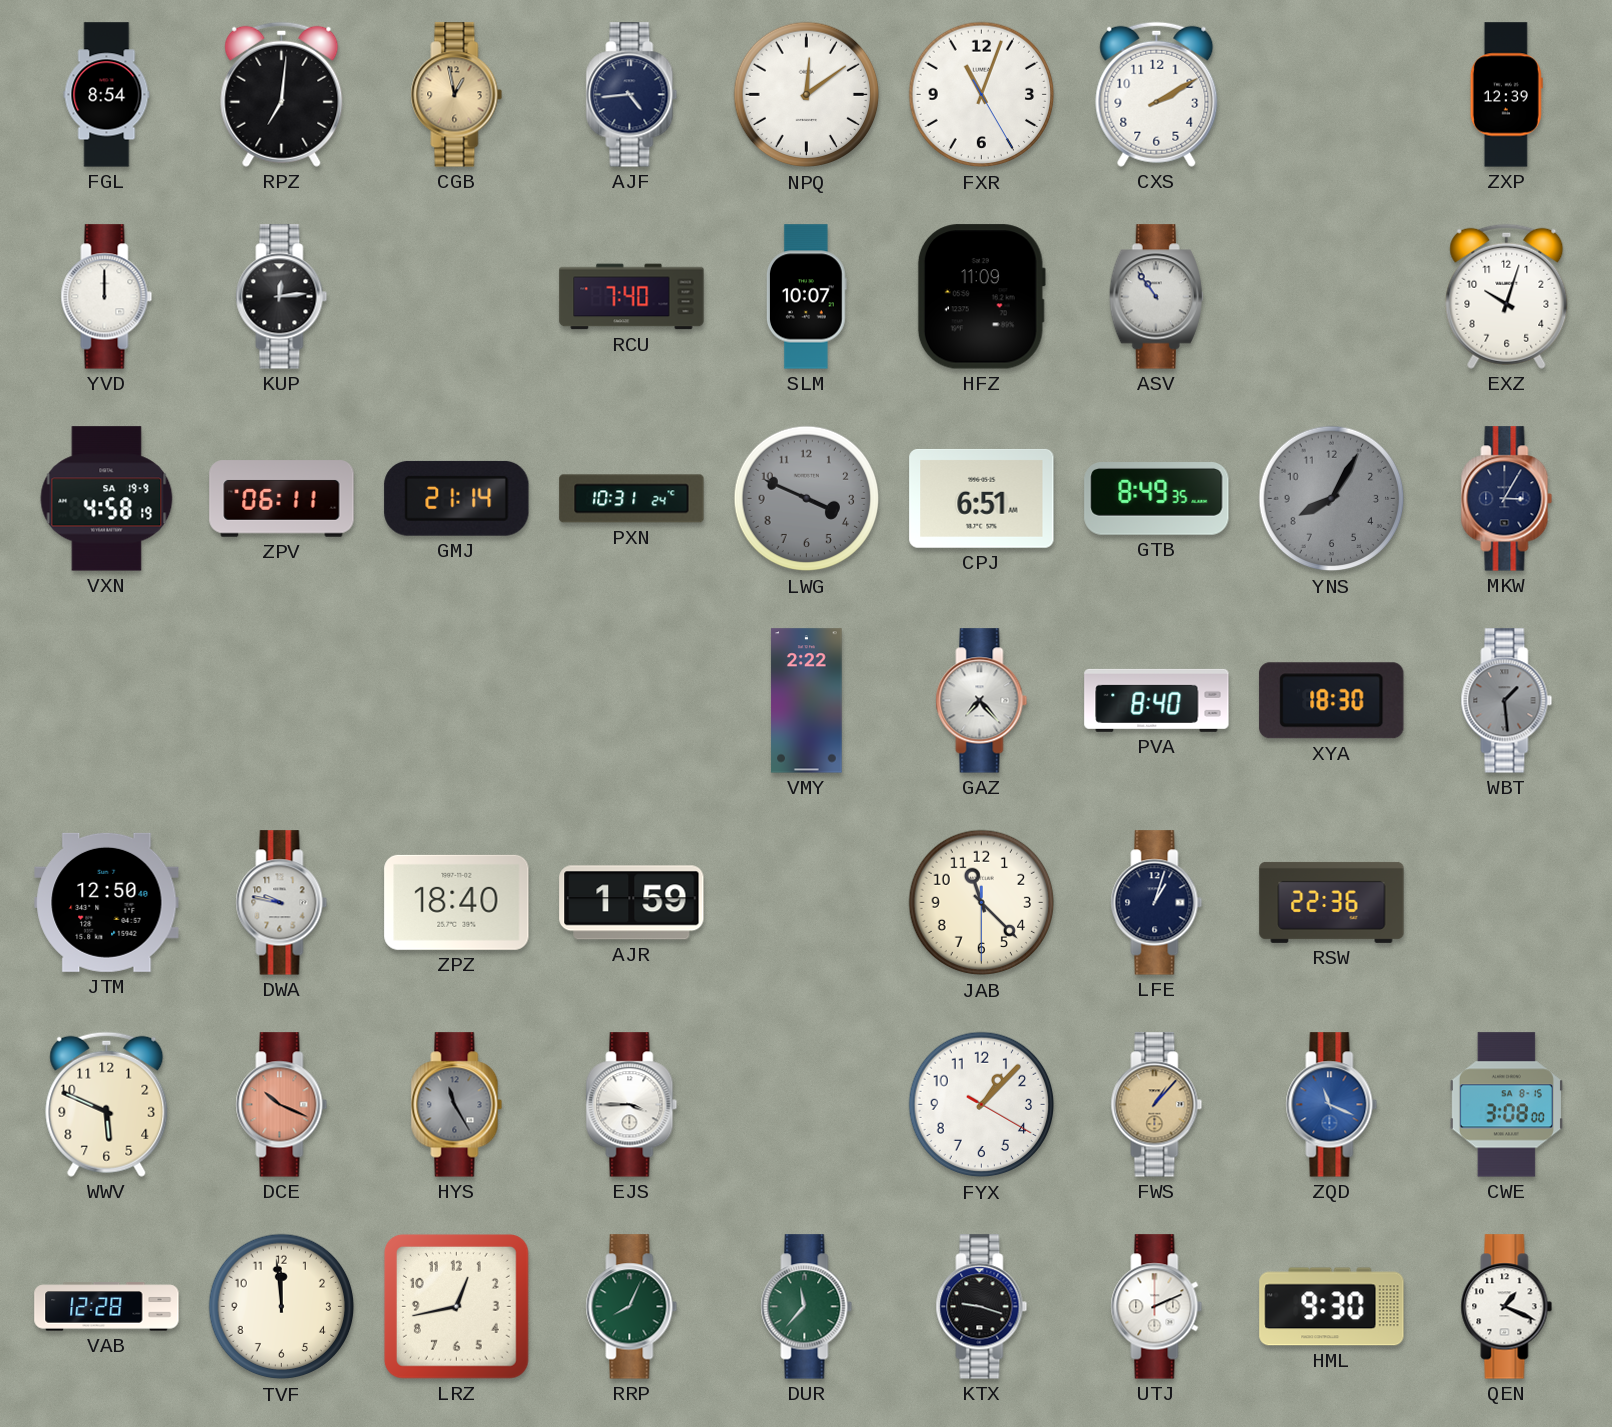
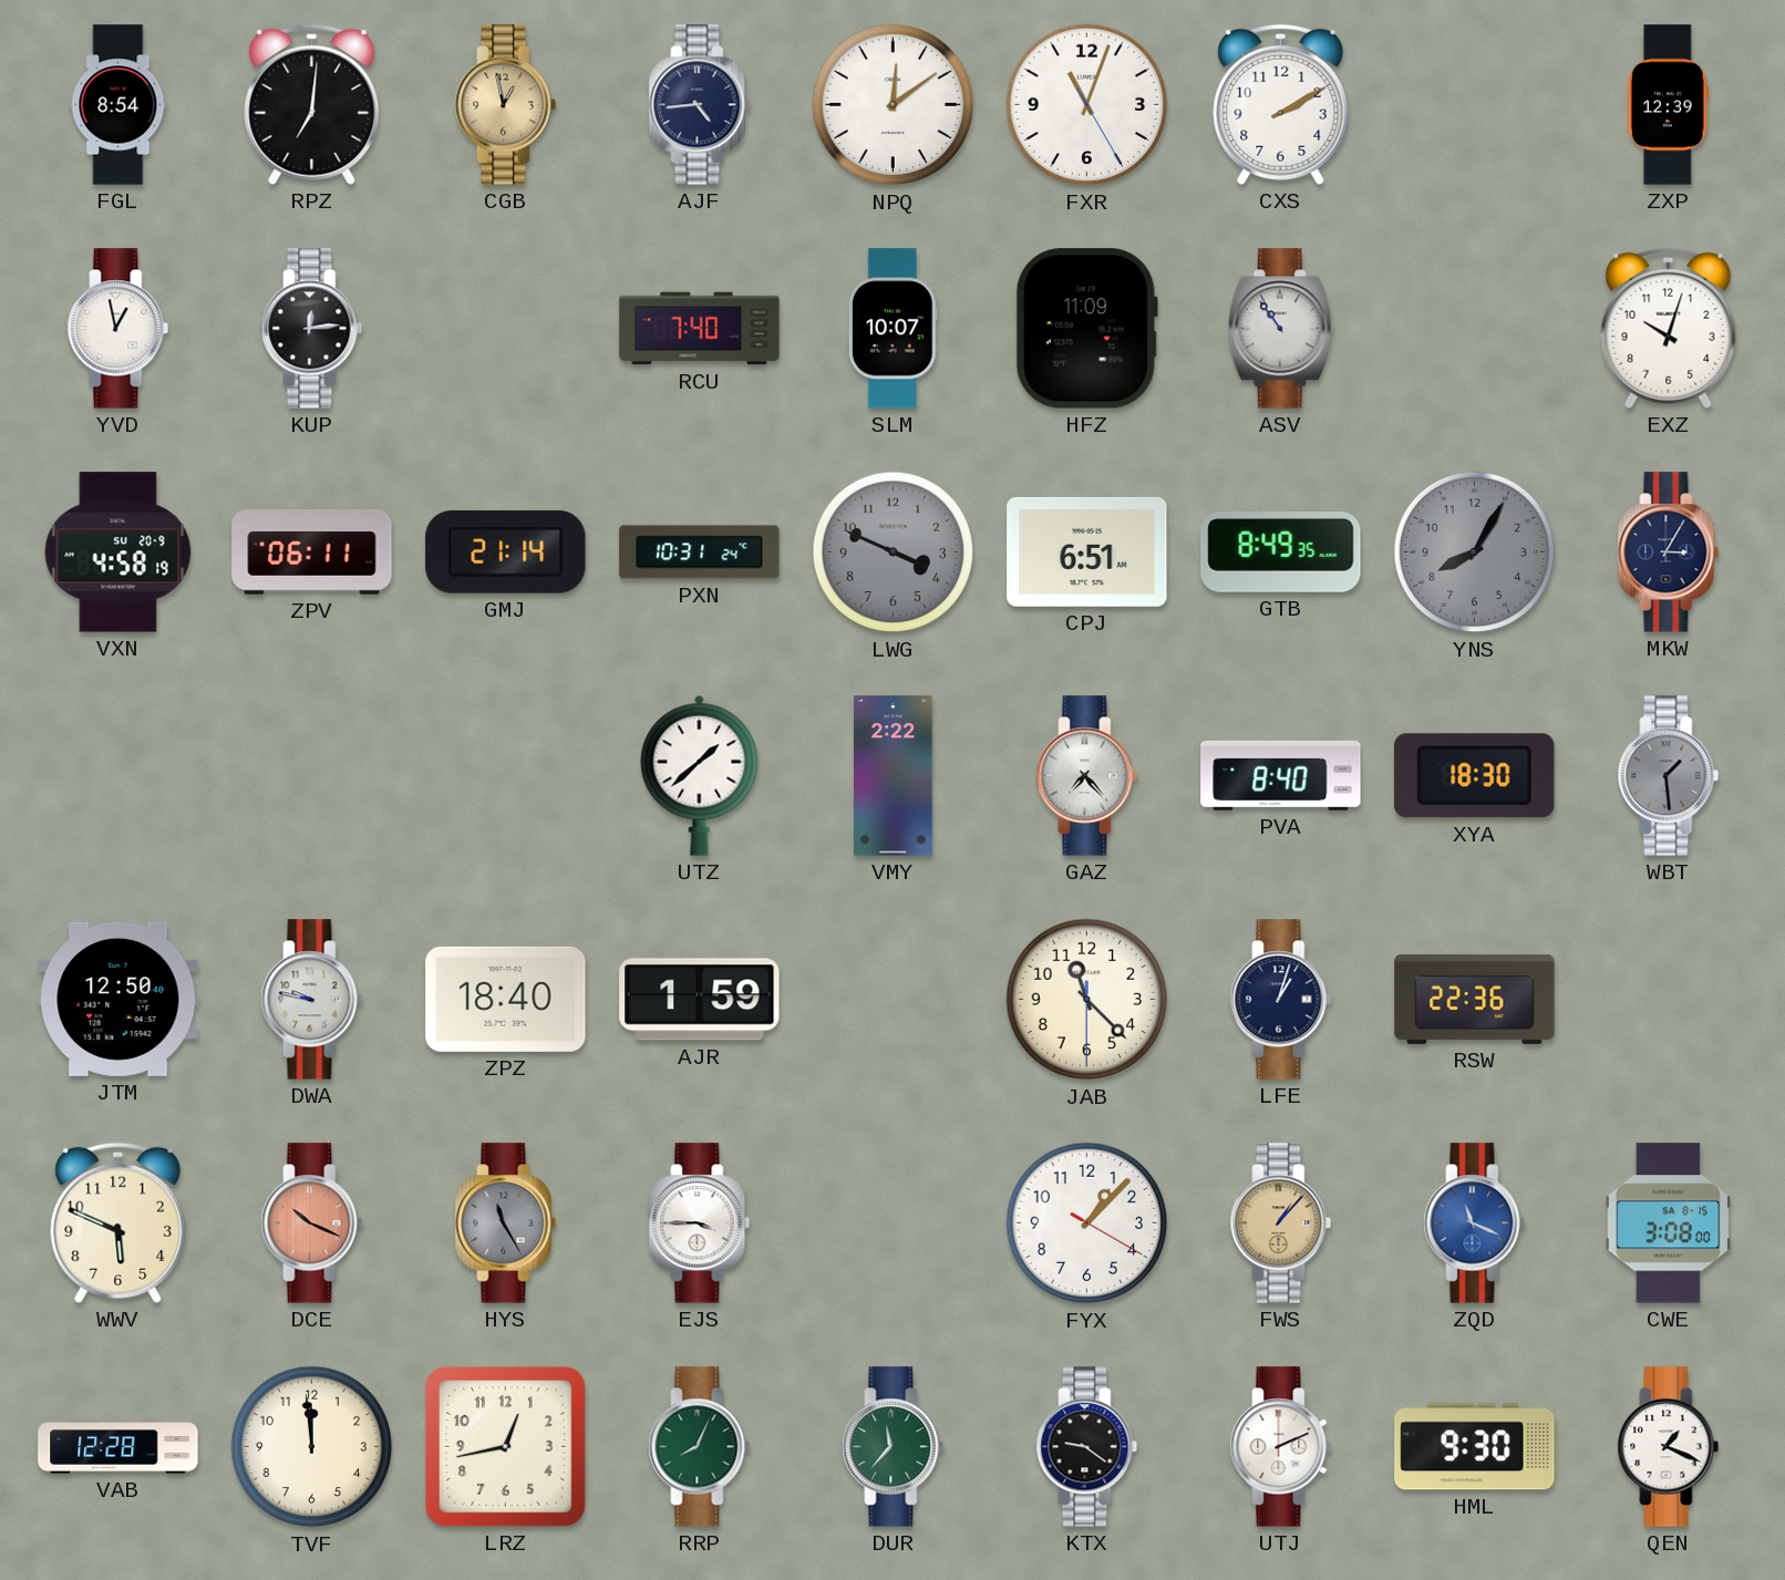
YVD: 12:00 -> 12:58 (118, 329)
VXN date: SA 19-9 -> SU 20-9 (118, 553)
UTZ: none -> 1:38 (700, 775)
KTX: 9:18 -> 9:21 (1087, 1447)
